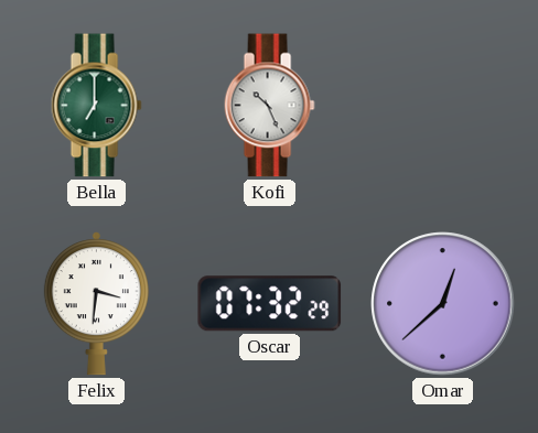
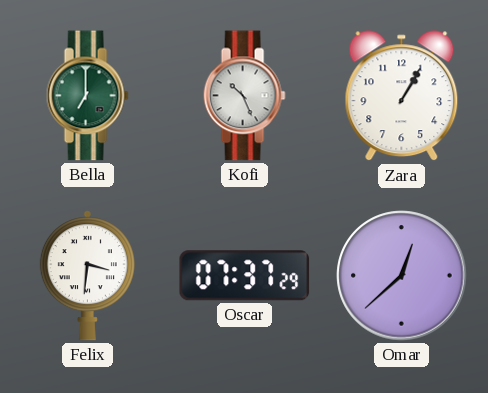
Zara: none -> 1:05 (402, 96)
Oscar: 07:32 -> 07:37 (245, 276)
